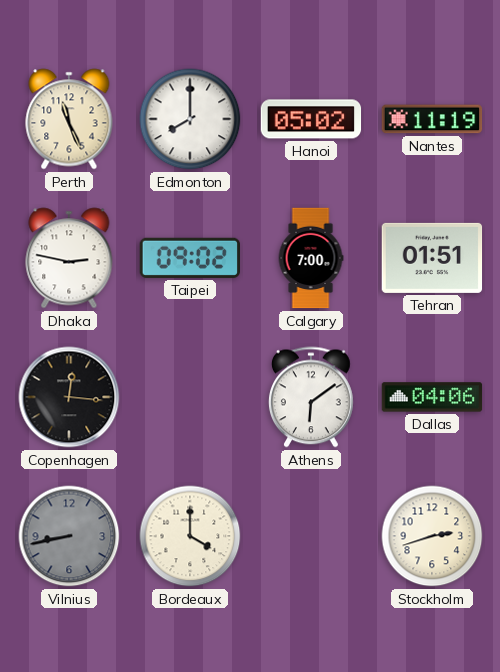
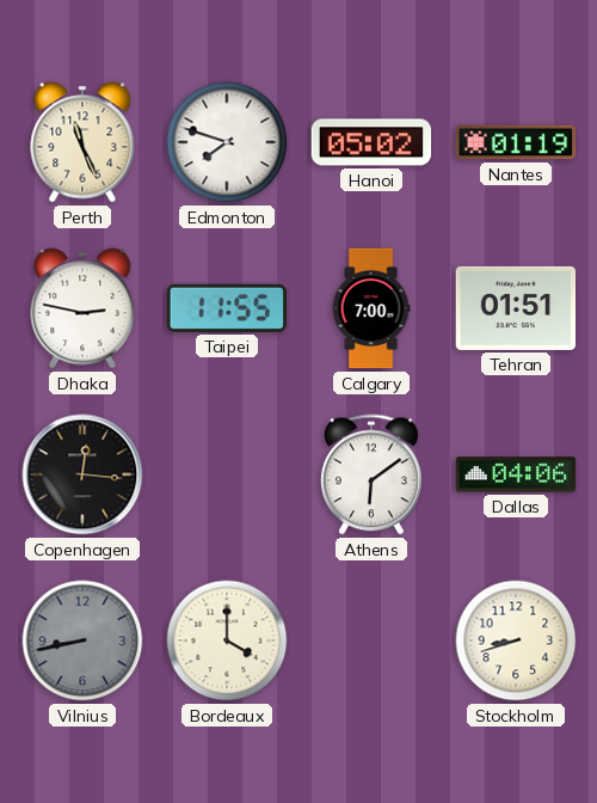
Edmonton: 8:00 -> 7:48 (227, 142)
Nantes: 11:19 -> 01:19 (516, 142)
Taipei: 09:02 -> 11:55 (226, 308)
Stockholm: 2:42 -> 8:42 (516, 640)
